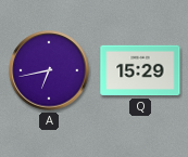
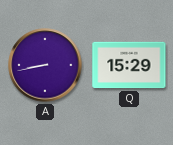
A: 6:43 -> 8:43 (45, 65)
